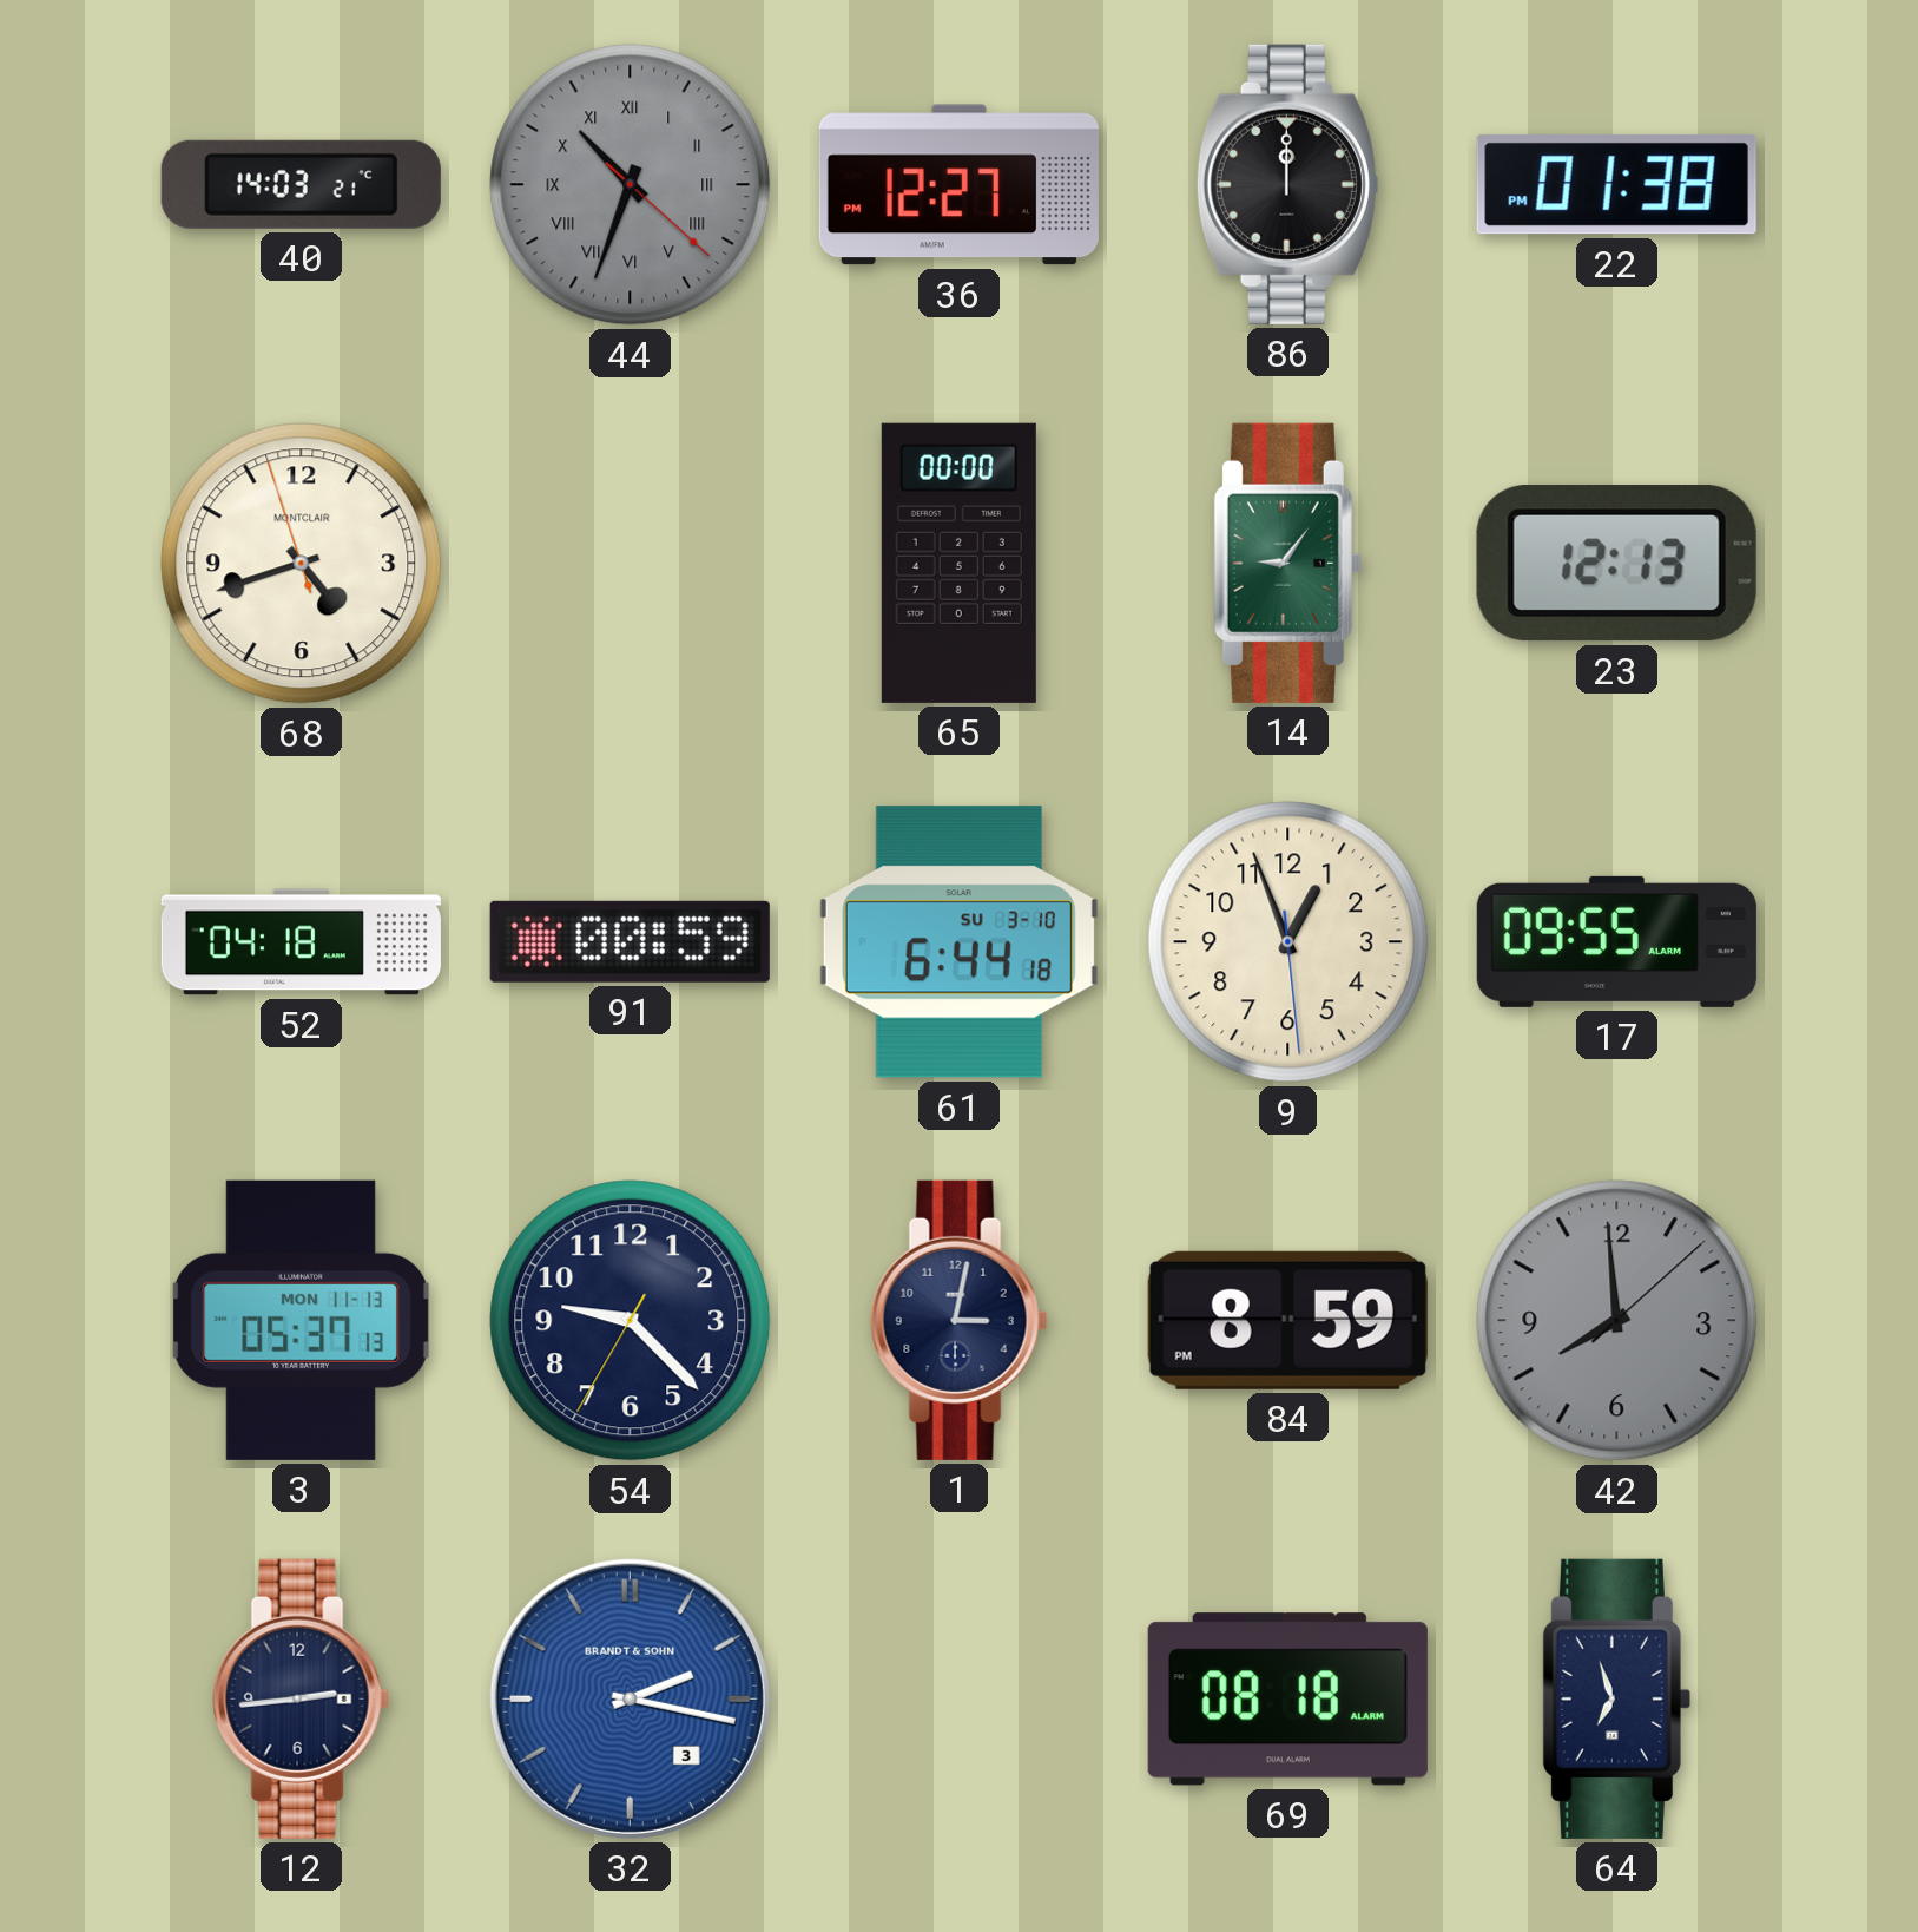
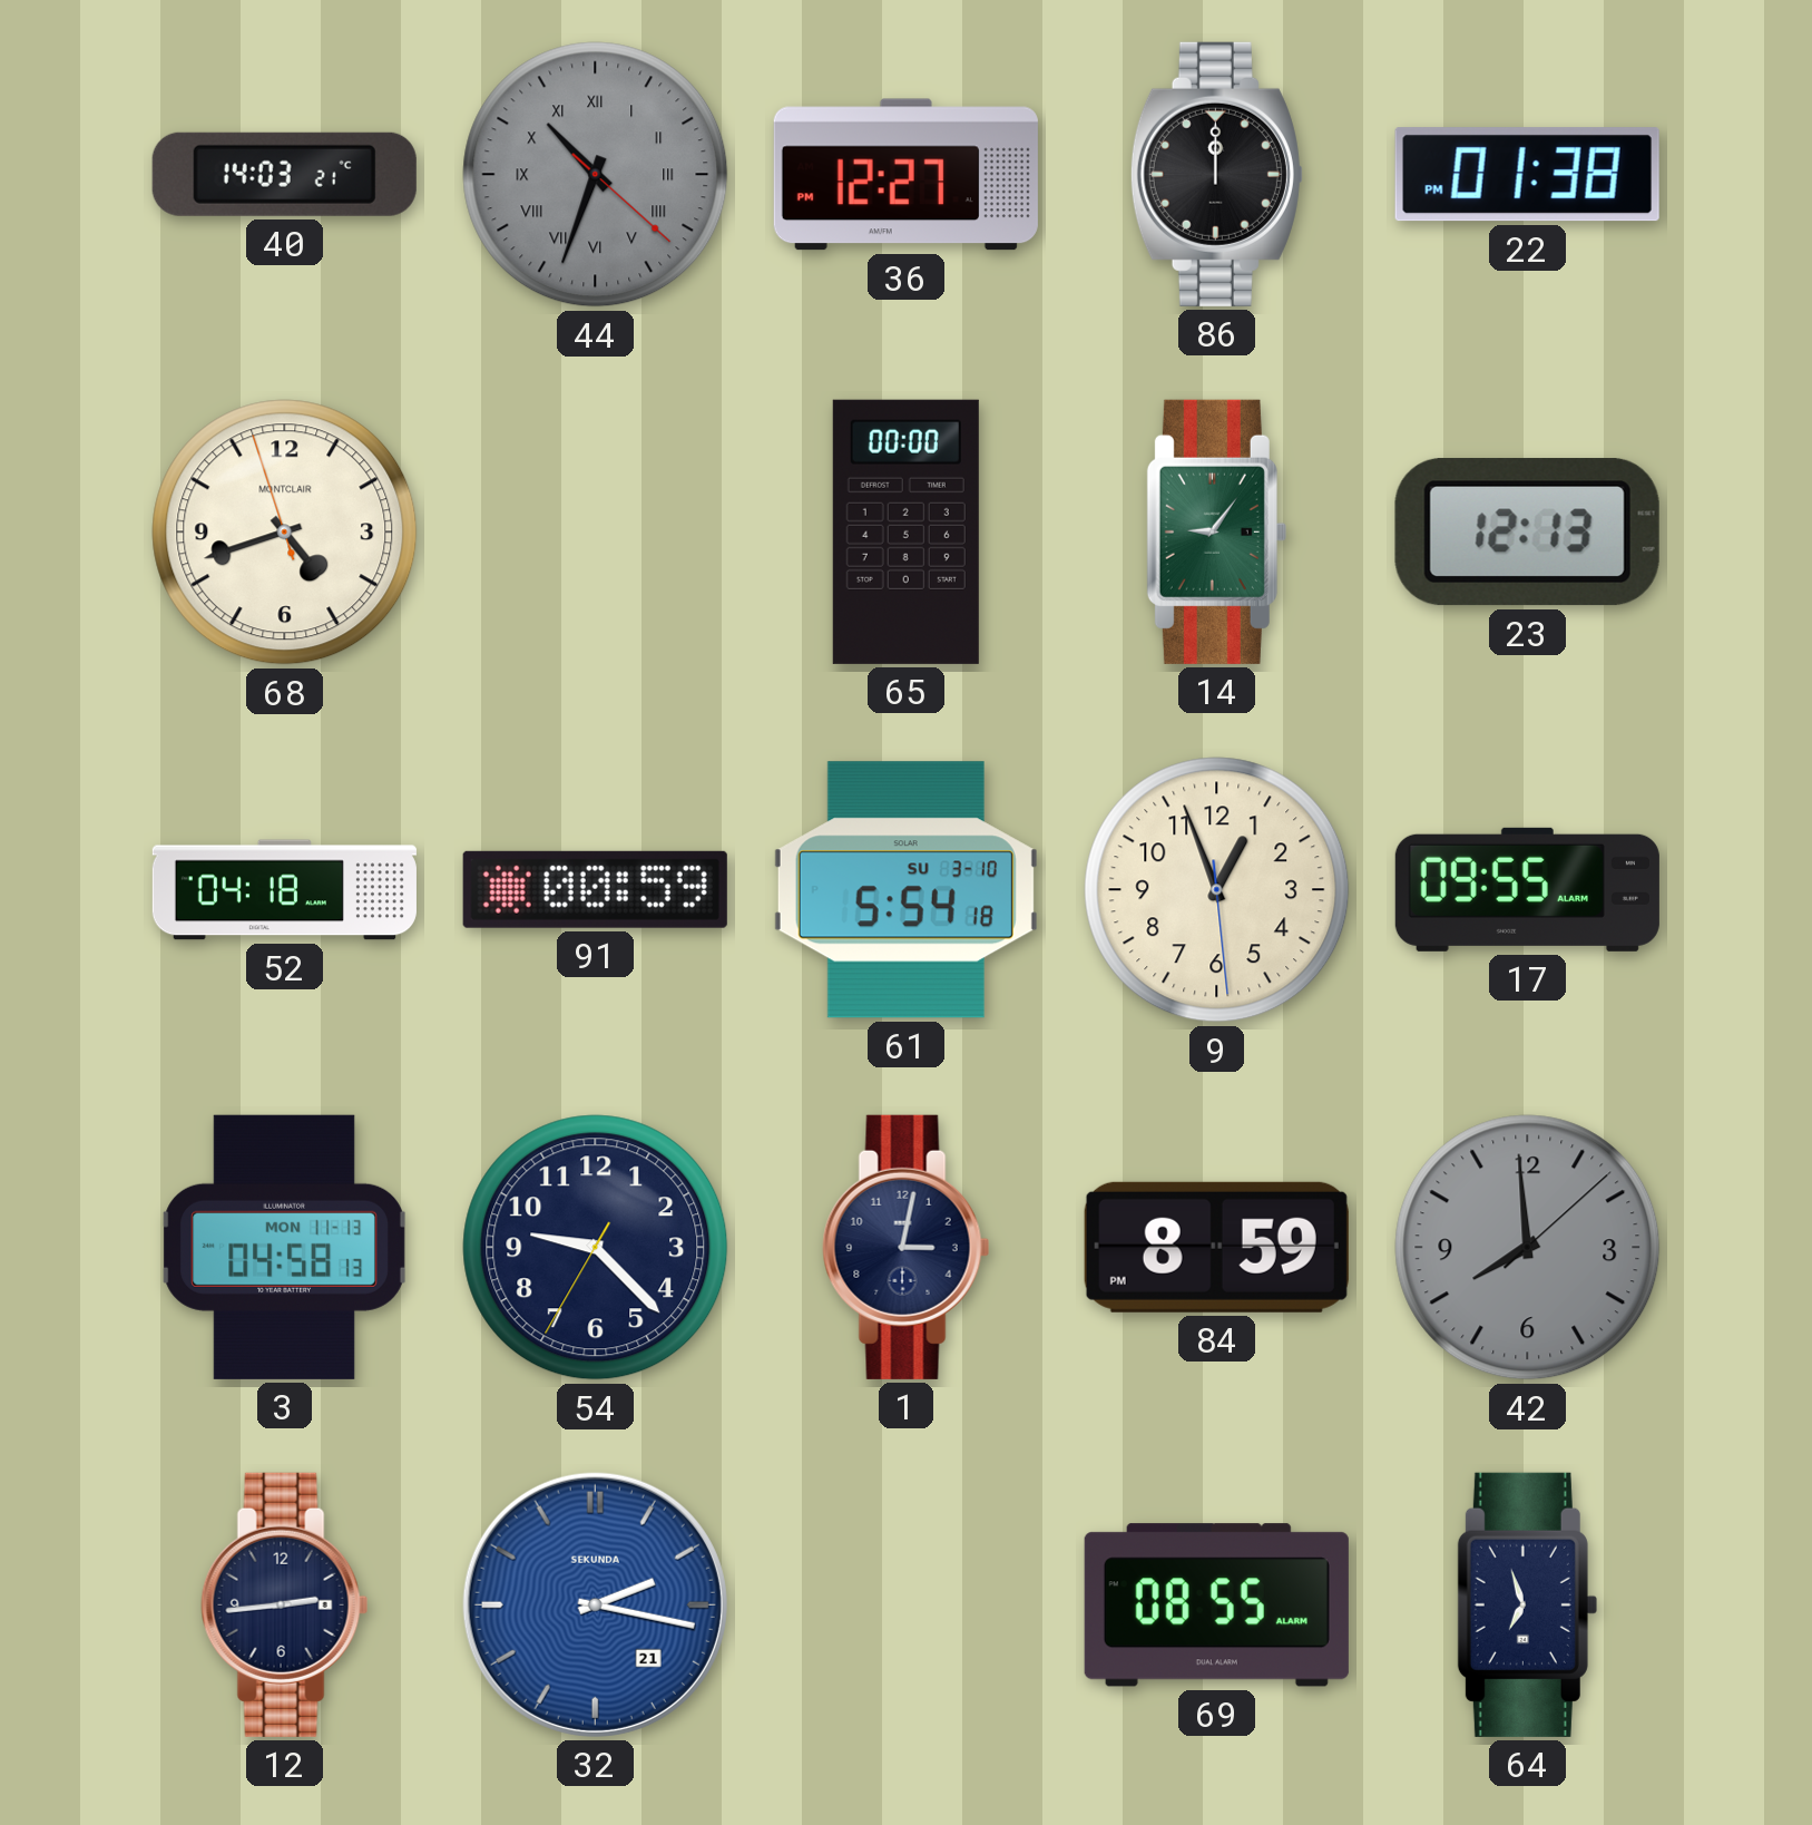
61: 6:44 -> 5:54 (905, 890)
3: 05:37 -> 04:58 (285, 1247)
32 date: 3 -> 21 (595, 1604)
32 brand: BRANDT & SOHN -> SEKUNDA (595, 1604)
69: 08:18 -> 08:55 (1216, 1606)
